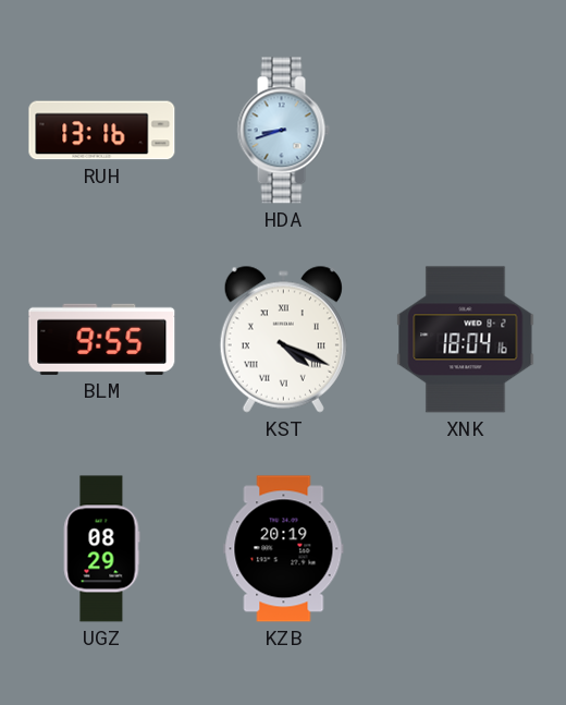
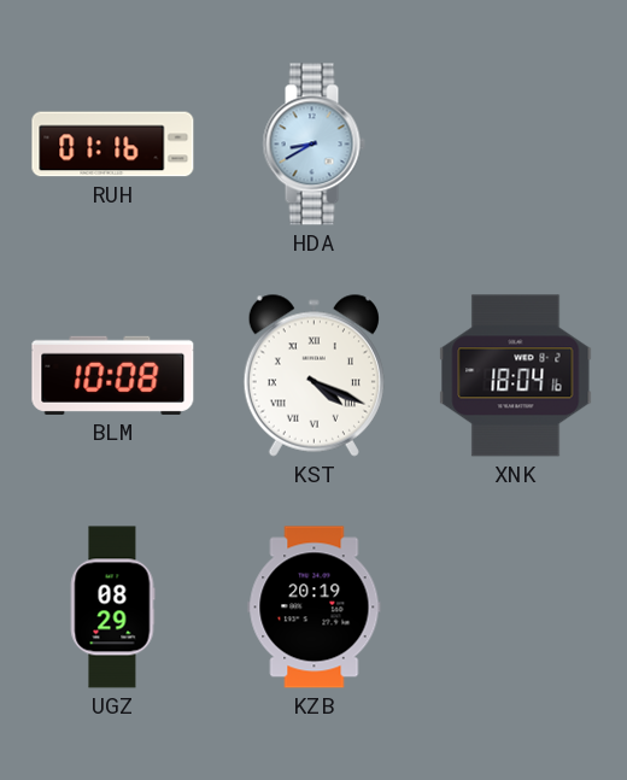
RUH: 13:16 -> 01:16 (113, 145)
HDA: 8:42 -> 8:40 (313, 145)
BLM: 9:55 -> 10:08 (113, 375)
